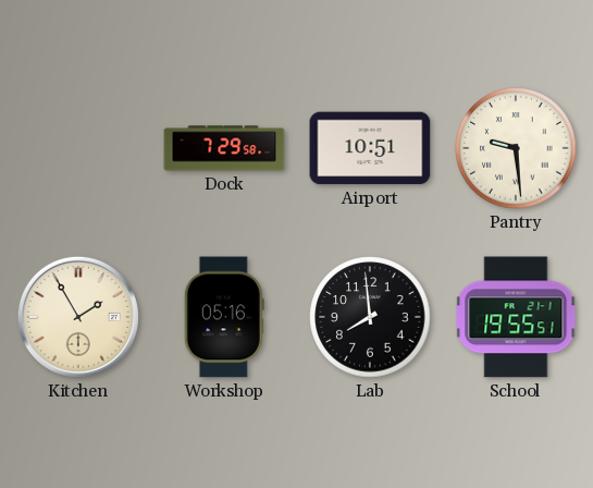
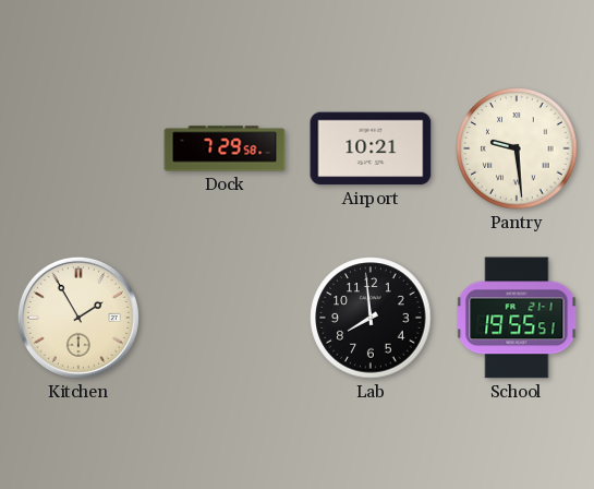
Airport: 10:51 -> 10:21 (371, 148)
Workshop: 05:16 -> none (224, 317)
